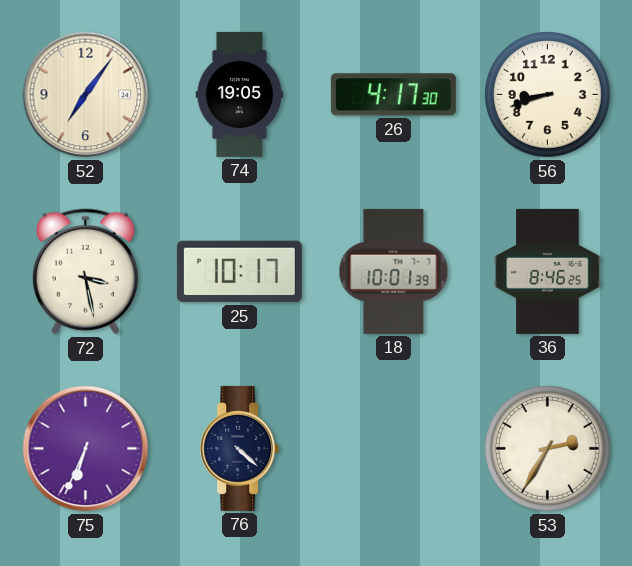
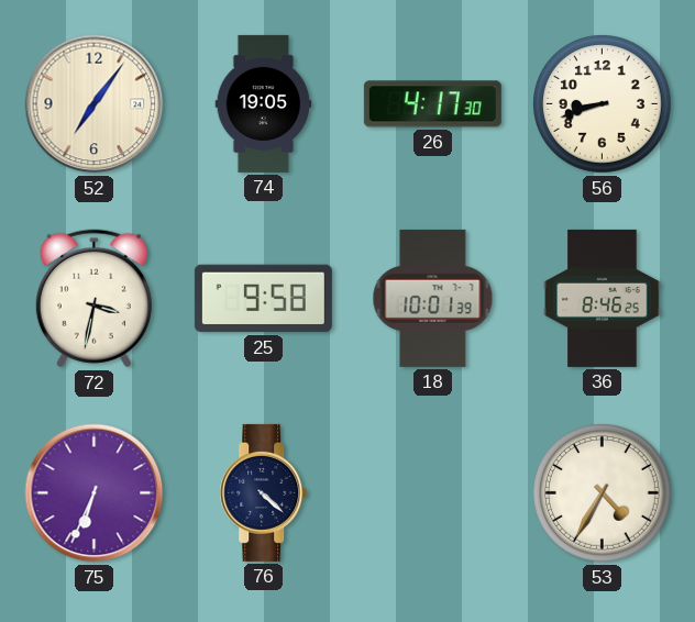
72: 3:28 -> 3:32 (93, 299)
25: 10:17 -> 9:58 (263, 299)
53: 2:35 -> 4:35 (603, 493)
